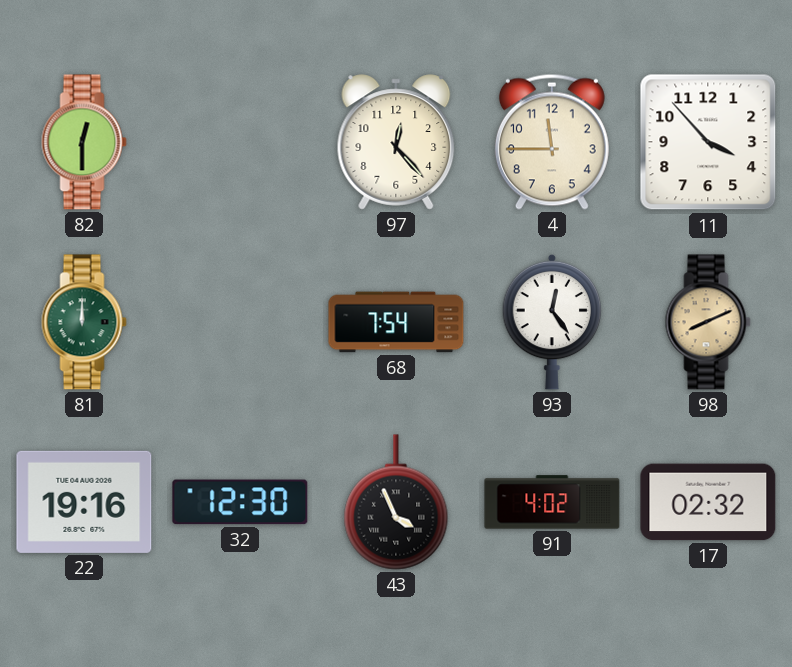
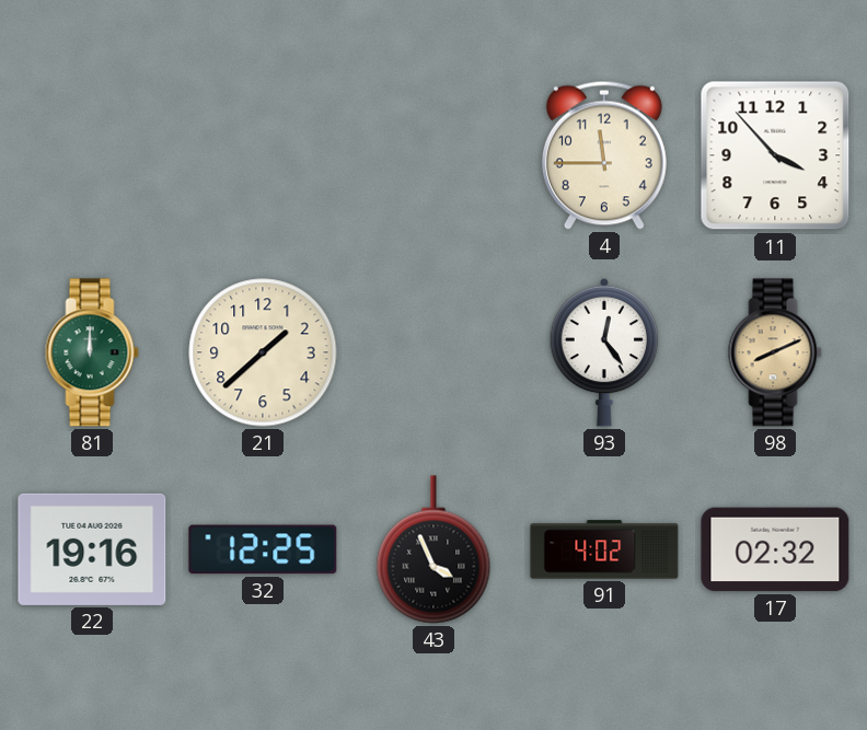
82: 12:30 -> none (84, 142)
97: 12:23 -> none (396, 142)
21: none -> 1:38 (263, 352)
68: 7:54 -> none (396, 322)
32: 12:30 -> 12:25 (263, 549)
